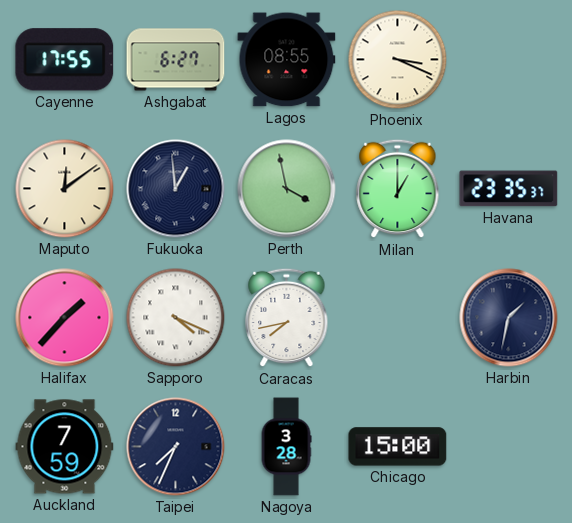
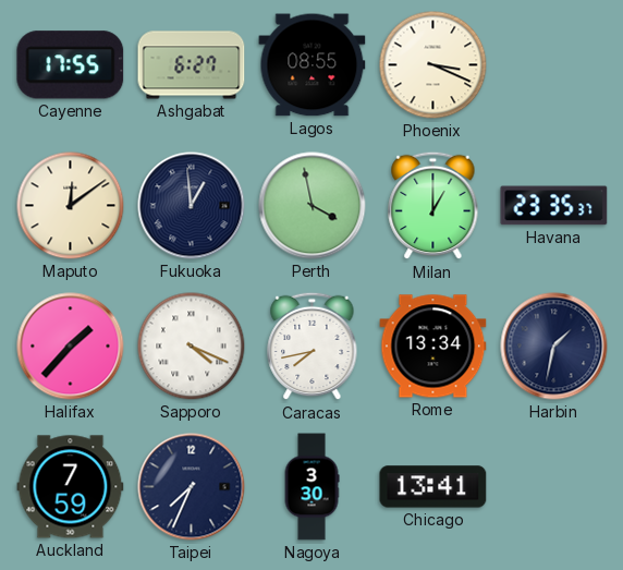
Rome: none -> 13:34 (433, 347)
Nagoya: 3:28 -> 3:30 (311, 487)
Chicago: 15:00 -> 13:41 (433, 487)
